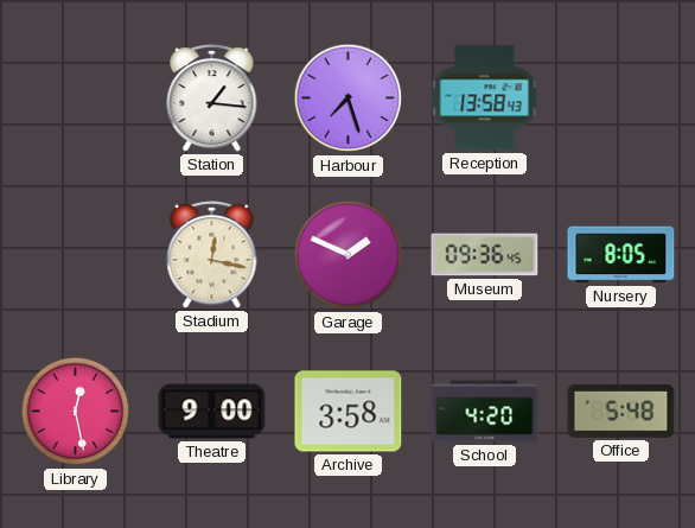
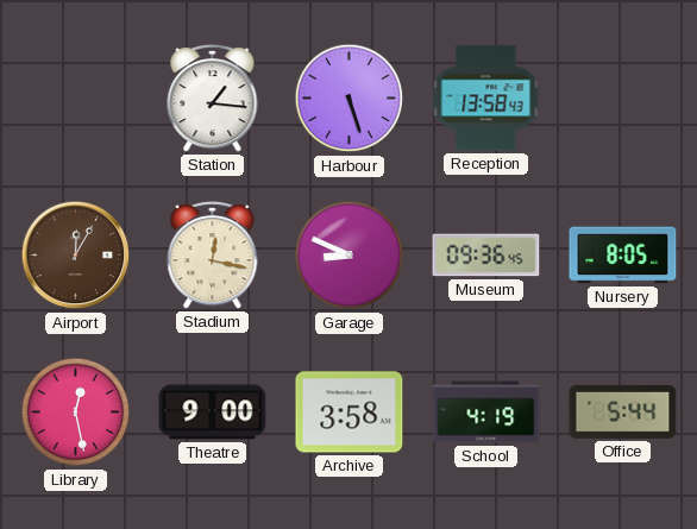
Harbour: 7:27 -> 5:27 (350, 99)
Airport: none -> 12:05 (76, 256)
Garage: 1:49 -> 8:49 (350, 256)
School: 4:20 -> 4:19 (486, 413)
Office: 5:48 -> 5:44 (623, 411)
